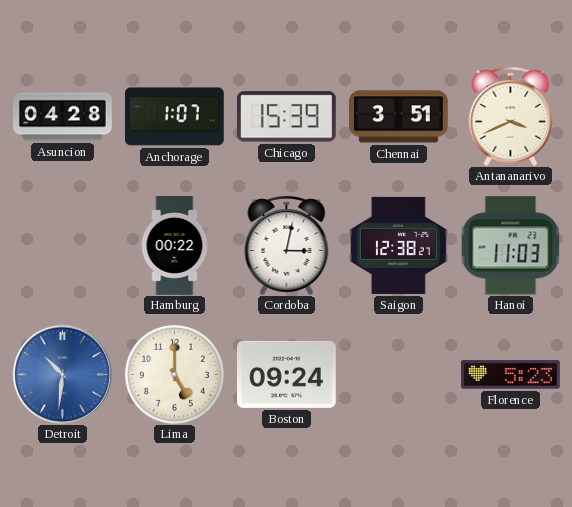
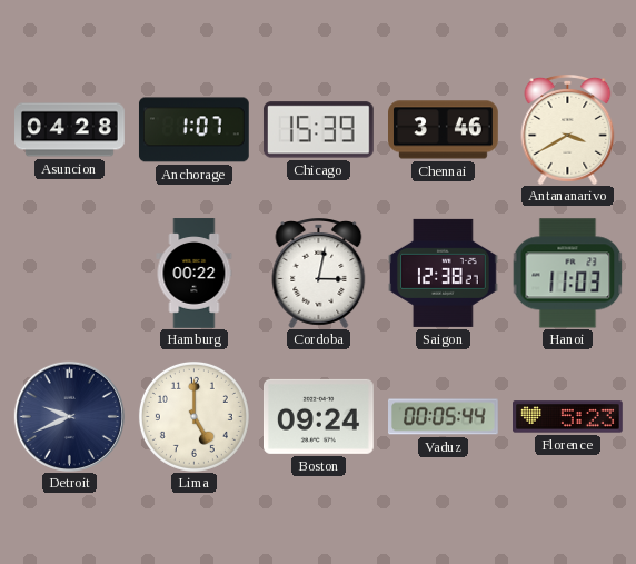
Chennai: 3:51 -> 3:46 (444, 130)
Antananarivo: 3:41 -> 3:40 (568, 130)
Detroit: 10:31 -> 9:41 (69, 416)
Detroit dial: blue -> navy (69, 416)
Vaduz: none -> 00:05 (444, 417)
